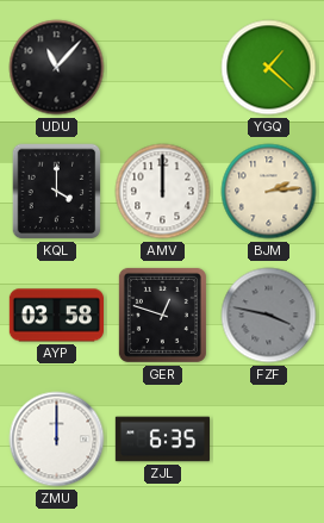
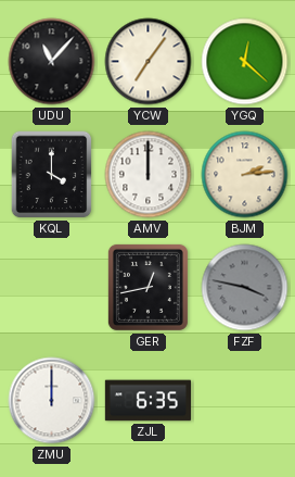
YCW: none -> 7:06 (149, 62)
YGQ: 1:22 -> 12:22 (245, 62)
AYP: 03:58 -> none (56, 316)
GER: 12:48 -> 12:43 (147, 287)
